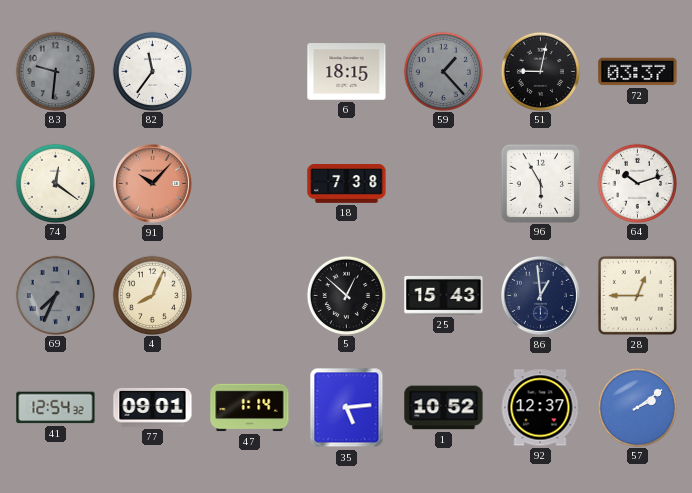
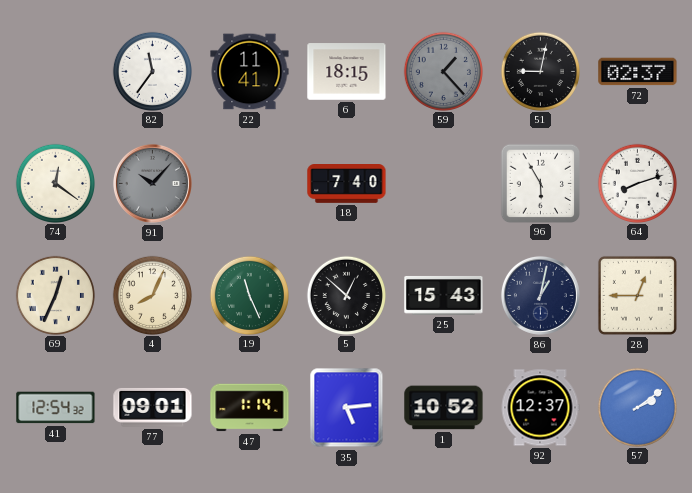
83: 9:31 -> none (55, 71)
22: none -> 11:41 (250, 72)
72: 03:37 -> 02:37 (638, 72)
91 dial: salmon -> grey (152, 183)
18: 7:38 -> 7:40 (347, 184)
64: 10:12 -> 8:12 (637, 183)
69: 7:34 -> 12:34 (55, 295)
69 dial: grey -> cream (55, 295)
19: none -> 11:26 (249, 295)
86: 12:59 -> 1:02 (540, 295)
